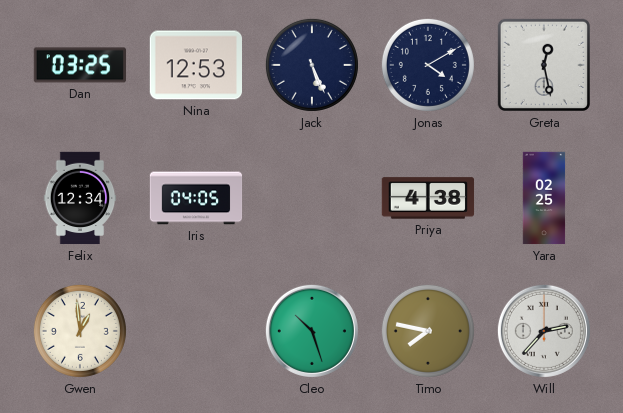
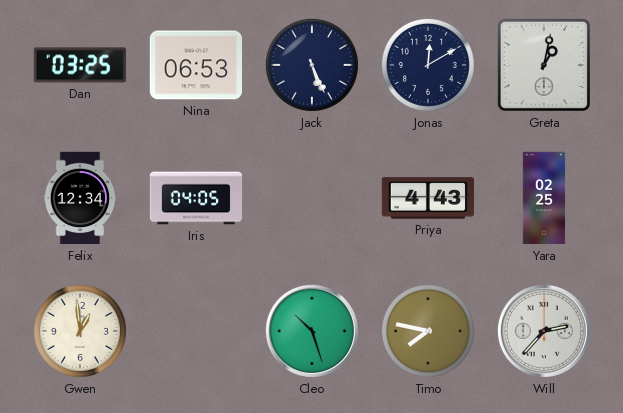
Nina: 12:53 -> 06:53 (195, 65)
Jonas: 4:10 -> 12:10 (428, 65)
Greta: 12:28 -> 1:02 (544, 65)
Priya: 4:38 -> 4:43 (428, 198)
